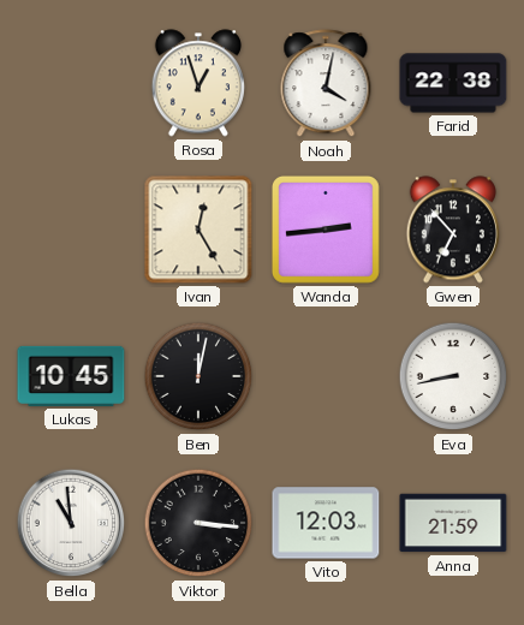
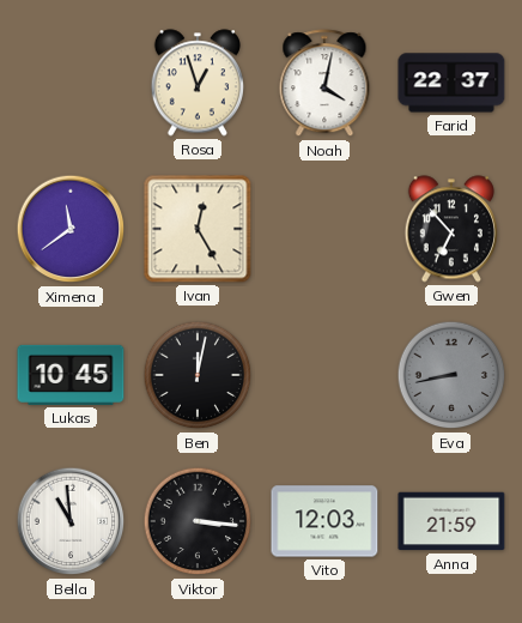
Farid: 22:38 -> 22:37 (451, 83)
Ximena: none -> 11:39 (71, 229)
Wanda: 2:44 -> none (326, 230)
Eva dial: white -> grey (451, 375)
